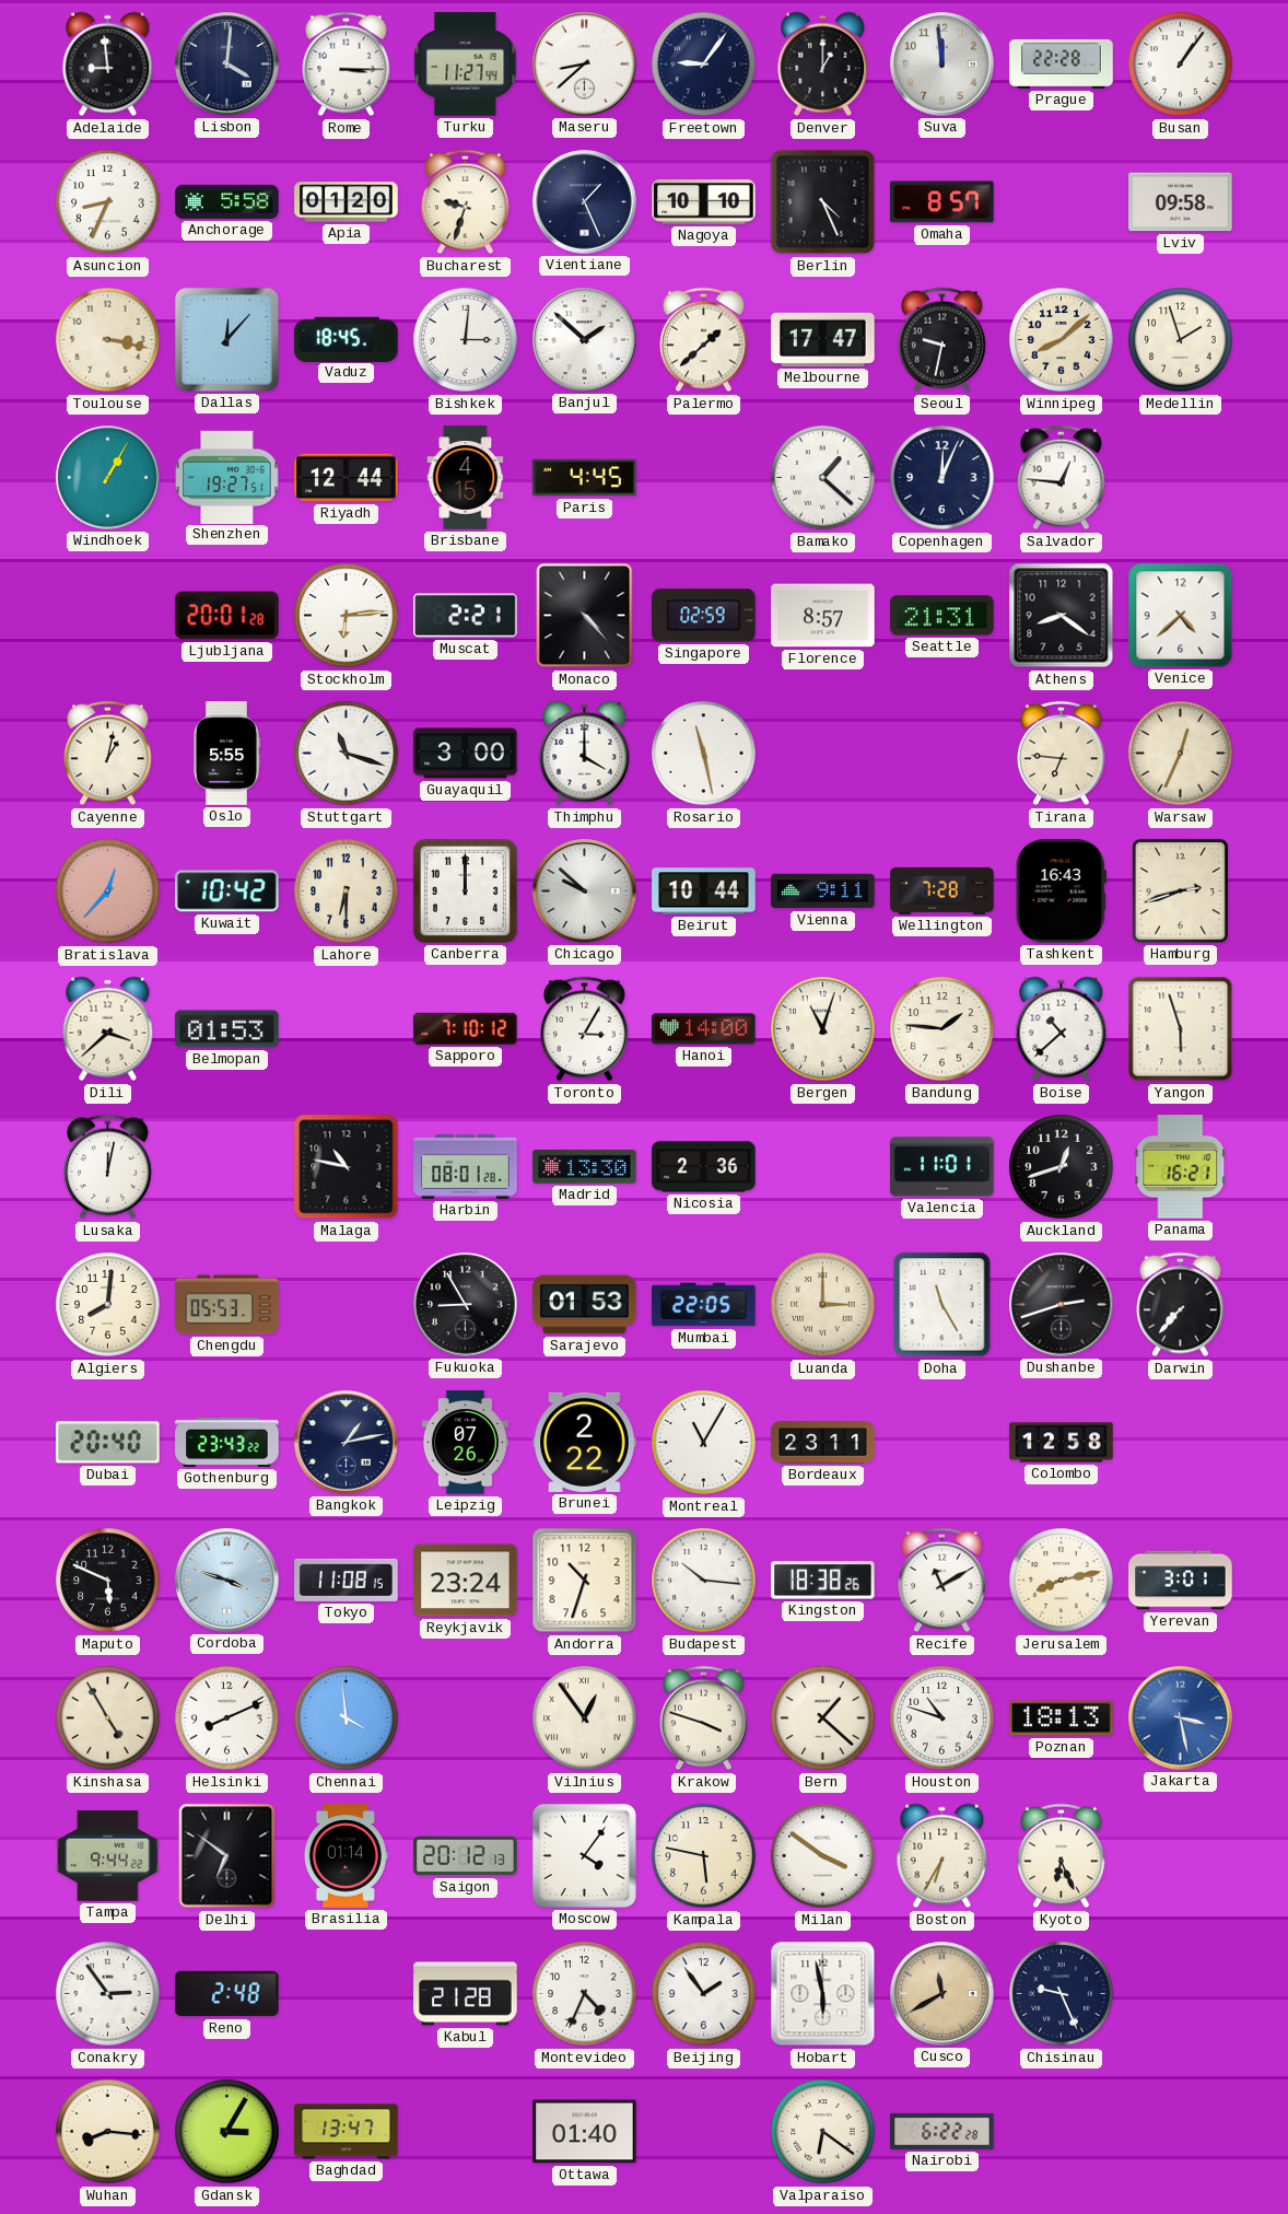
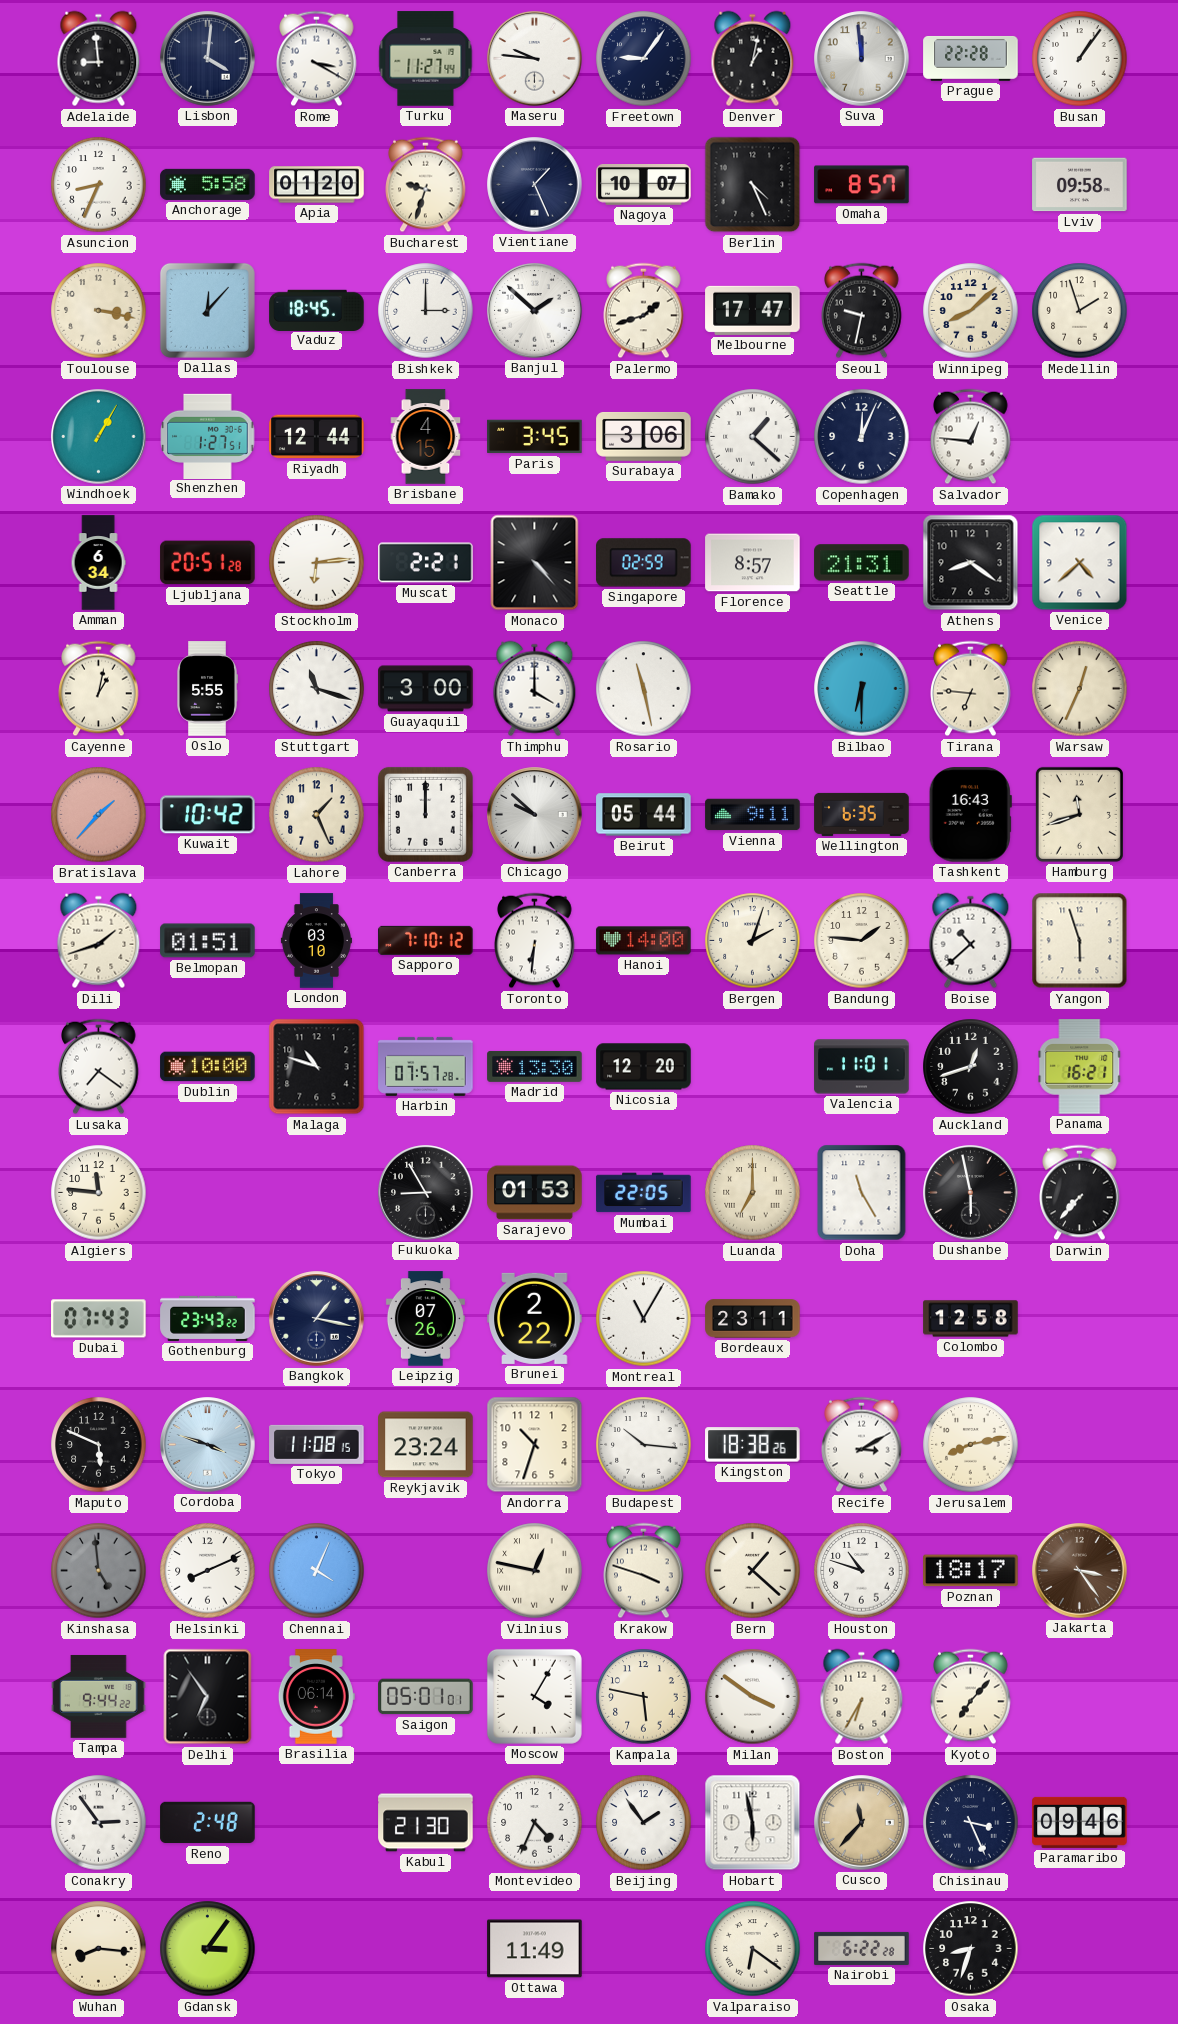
Rome: 3:15 -> 3:20 (317, 59)
Maseru: 8:38 -> 9:46 (535, 59)
Denver: 1:00 -> 1:02 (753, 59)
Nagoya: 10:10 -> 10:07 (644, 185)
Bishkek: 3:01 -> 3:00 (426, 311)
Palermo: 1:38 -> 1:42 (644, 311)
Shenzhen: 19:27 -> 1:27 (208, 436)
Paris: 4:45 -> 3:45 (535, 437)
Surabaya: none -> 3:06 (644, 436)
Amman: none -> 6:34 (98, 563)
Ljubljana: 20:01 -> 20:51 (208, 563)
Bilbao: none -> 6:30 (862, 689)
Bratislava: 12:37 -> 1:37 (99, 815)
Lahore: 6:30 -> 1:26 (317, 815)
Beirut: 10:44 -> 05:44 (644, 815)
Wellington: 7:28 -> 6:35 (862, 814)
Hamburg: 2:42 -> 11:42 (1079, 814)
Dili: 3:38 -> 1:42 (99, 941)
Belmopan: 01:53 -> 01:51 (208, 941)
London: none -> 03:10 (316, 941)
Toronto: 3:05 -> 6:31 (535, 941)
Bergen: 11:03 -> 2:03 (753, 941)
Lusaka: 12:02 -> 7:21 (99, 1067)
Dublin: none -> 10:00 (208, 1067)
Malaga: 10:47 -> 10:48 (317, 1067)
Harbin: 08:01 -> 07:57 (426, 1066)
Nicosia: 2:36 -> 12:20 (644, 1067)
Algiers: 8:01 -> 11:46 (99, 1193)
Chengdu: 05:53 -> none (227, 1305)
Luanda: 3:00 -> 7:00 (753, 1193)
Dushanbe: 2:42 -> 5:58 (971, 1193)
Dubai: 20:40 -> 07:43 (99, 1319)
Bangkok: 1:13 -> 1:17 (317, 1319)
Recife: 11:10 -> 3:10 (862, 1445)
Yerevan: 3:01 -> none (1181, 1581)
Kinshasa: 4:55 -> 4:59 (99, 1571)
Kinshasa dial: cream -> grey (99, 1571)
Chennai: 3:59 -> 4:04 (317, 1571)
Vilnius: 12:54 -> 12:47 (535, 1571)
Poznan: 18:13 -> 18:17 (971, 1571)
Jakarta: 3:28 -> 3:24 (1080, 1571)
Jakarta dial: blue -> brown (1080, 1571)
Delhi: 6:51 -> 6:54 (208, 1697)
Brasilia: 01:14 -> 06:14 (316, 1697)
Saigon: 20:12 -> 05:01 (426, 1697)
Moscow: 4:06 -> 4:05 (534, 1696)
Kyoto: 6:26 -> 7:07 (971, 1697)
Kabul: 21:28 -> 21:30 (426, 1823)
Cusco: 11:40 -> 11:37 (862, 1823)
Chisinau: 9:26 -> 3:26 (971, 1823)
Paramaribo: none -> 09:46 (1080, 1822)
Gdansk: 3:05 -> 3:06 (208, 1949)
Baghdad: 13:47 -> none (347, 2132)
Ottawa: 01:40 -> 11:49 (535, 1949)
Osaka: none -> 8:33 (971, 1949)
